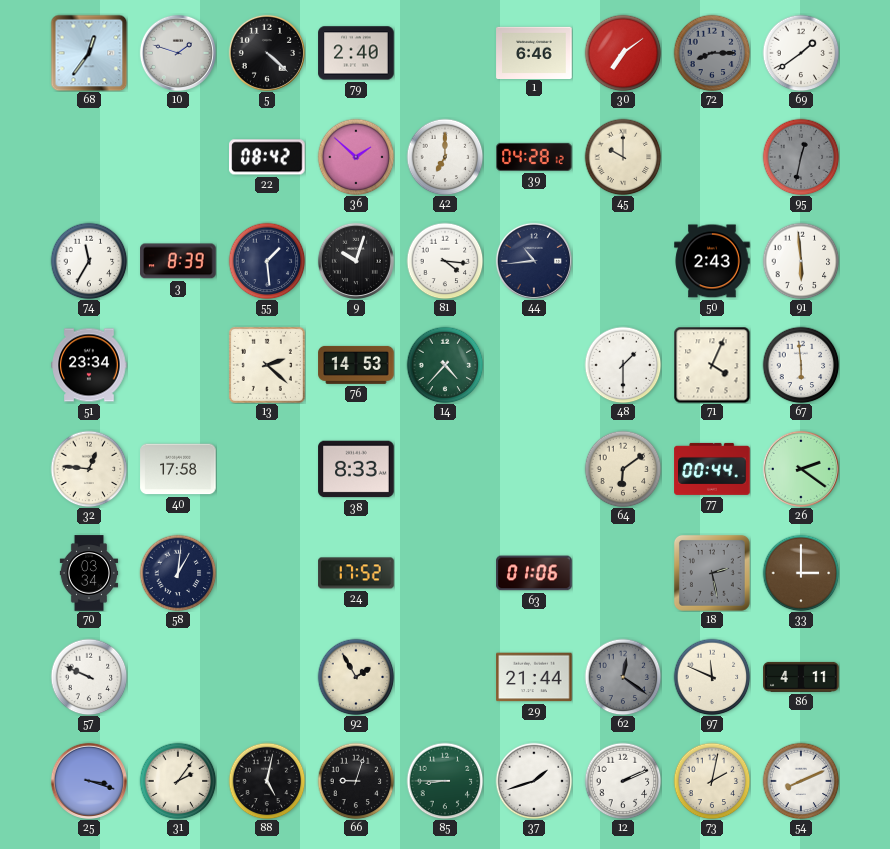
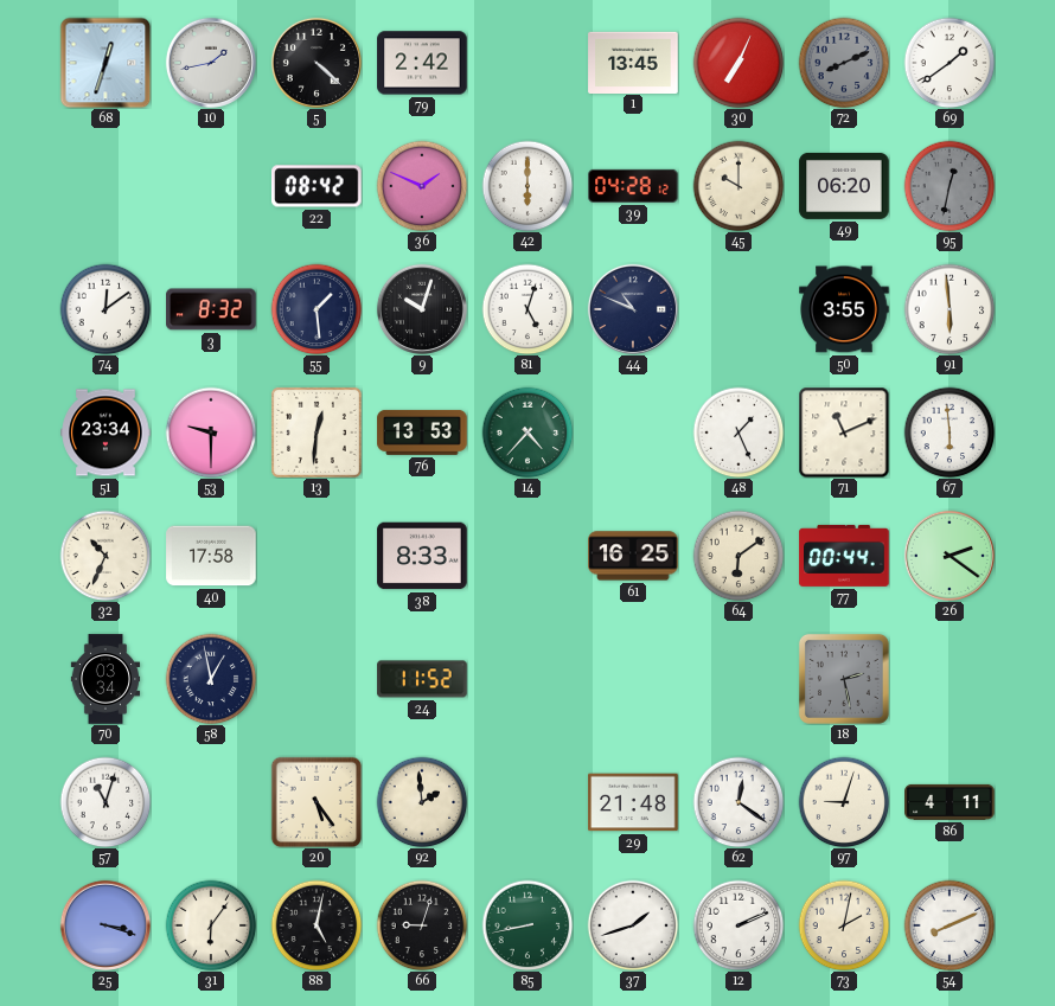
68: 12:36 -> 12:33 (105, 63)
10: 1:48 -> 1:43 (211, 63)
79: 2:40 -> 2:42 (422, 63)
1: 6:46 -> 13:45 (633, 62)
30: 7:09 -> 7:04 (738, 63)
72: 8:15 -> 8:11 (844, 63)
36: 1:52 -> 1:49 (422, 186)
42: 7:00 -> 6:00 (527, 186)
49: none -> 06:20 (844, 186)
74: 11:35 -> 12:09 (105, 309)
3: 8:39 -> 8:32 (211, 309)
81: 4:16 -> 5:03 (527, 309)
44: 10:44 -> 10:49 (633, 309)
50: 2:43 -> 3:55 (844, 309)
53: none -> 9:30 (211, 432)
13: 2:22 -> 12:31 (316, 432)
76: 14:53 -> 13:53 (422, 432)
48: 1:30 -> 1:26 (738, 432)
71: 4:04 -> 11:11 (844, 432)
32: 12:46 -> 10:34 (105, 556)
61: none -> 16:25 (633, 556)
58: 1:01 -> 12:58 (211, 679)
24: 17:52 -> 11:52 (422, 679)
63: 01:06 -> none (534, 573)
33: 3:00 -> none (801, 573)
57: 9:49 -> 11:03 (105, 802)
20: none -> 5:24 (316, 802)
92: 1:55 -> 1:59 (422, 802)
29: 21:44 -> 21:48 (633, 802)
62 dial: grey -> white (738, 802)
97: 11:49 -> 9:03 (844, 802)
31: 2:06 -> 6:06 (211, 925)
85: 8:45 -> 8:43 (527, 925)
